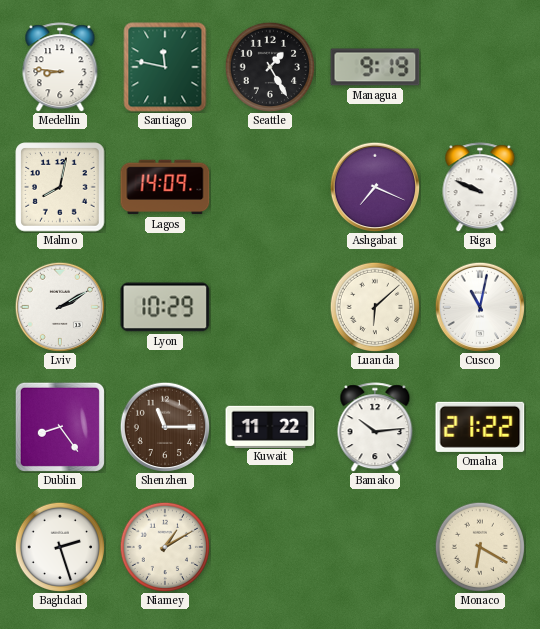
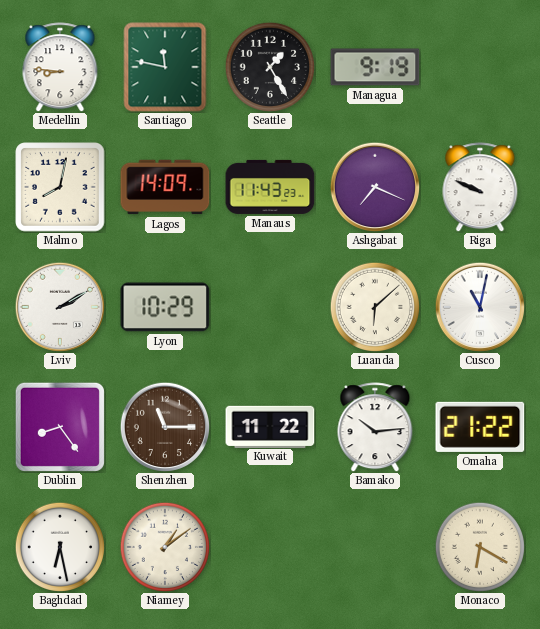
Manaus: none -> 11:43 (270, 187)
Baghdad: 2:27 -> 6:28 (59, 546)
Niamey: 1:10 -> 1:09 (164, 546)
